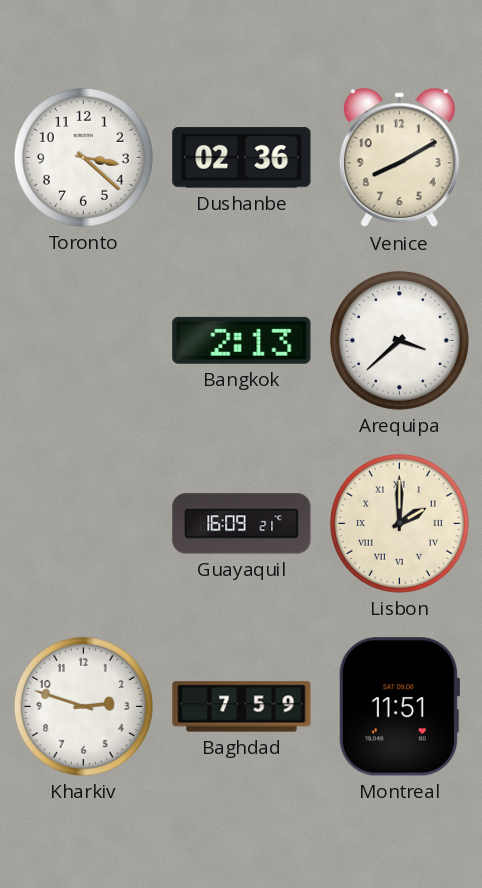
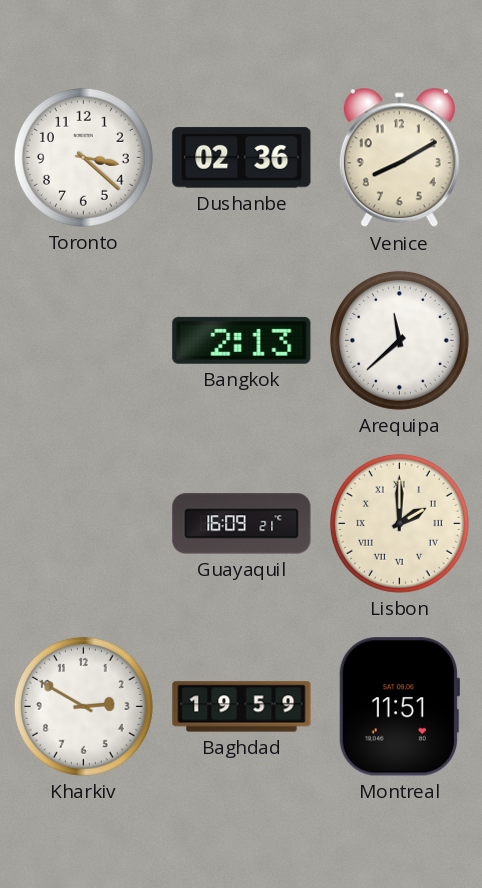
Arequipa: 3:38 -> 11:38 (399, 340)
Kharkiv: 2:48 -> 2:50 (83, 706)
Baghdad: 7:59 -> 19:59 (242, 707)
